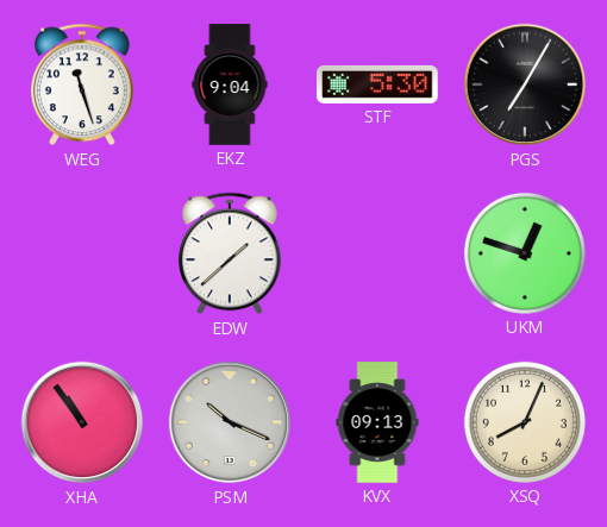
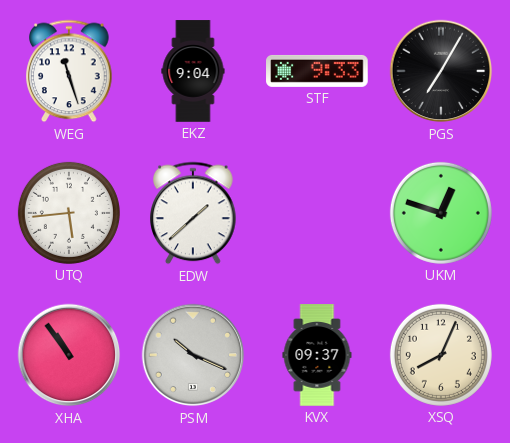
STF: 5:30 -> 9:33 (317, 71)
UTQ: none -> 5:44 (69, 213)
KVX: 09:13 -> 09:37 (317, 355)
